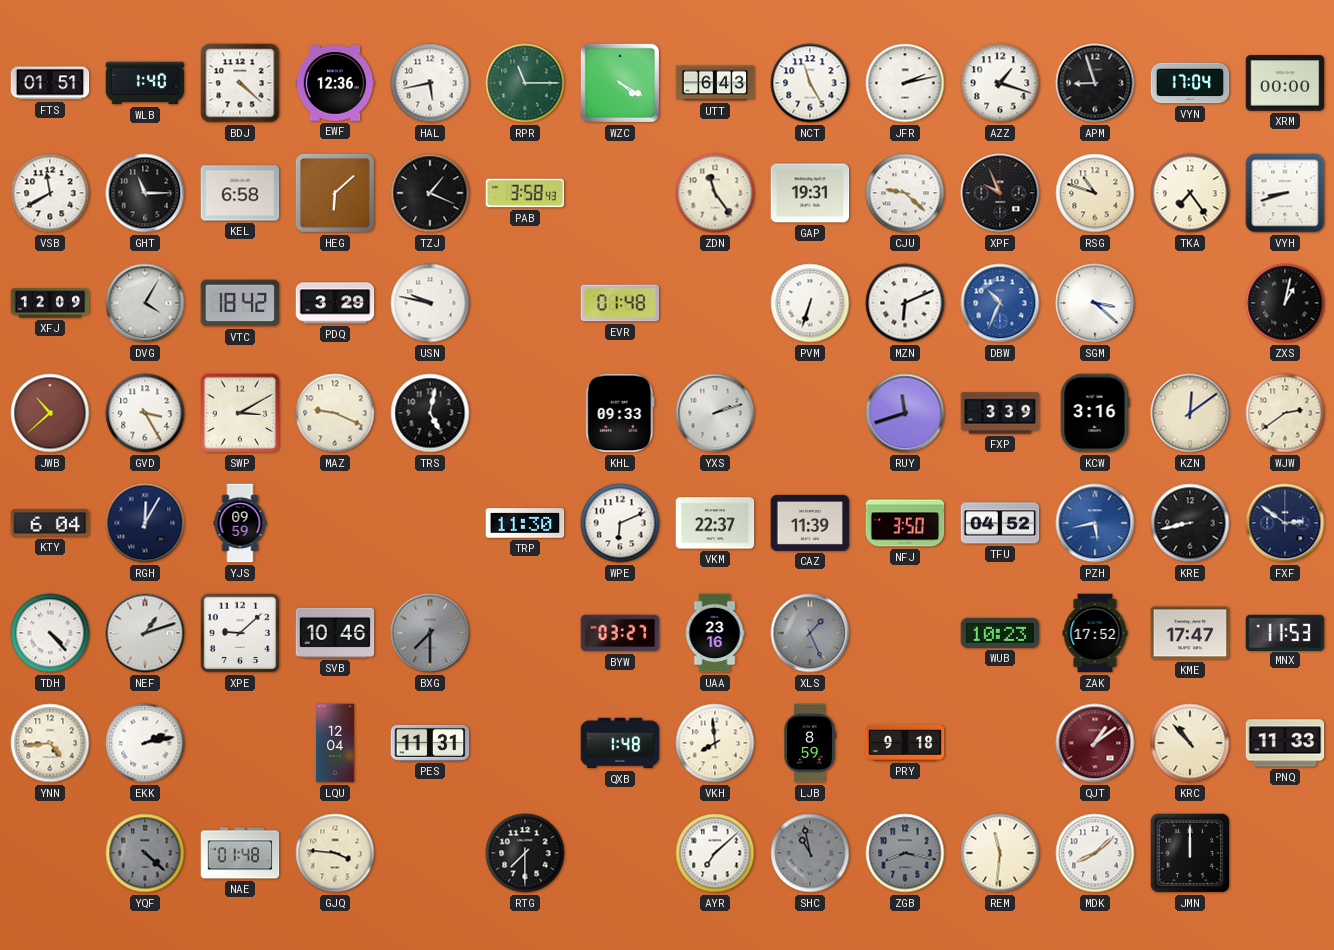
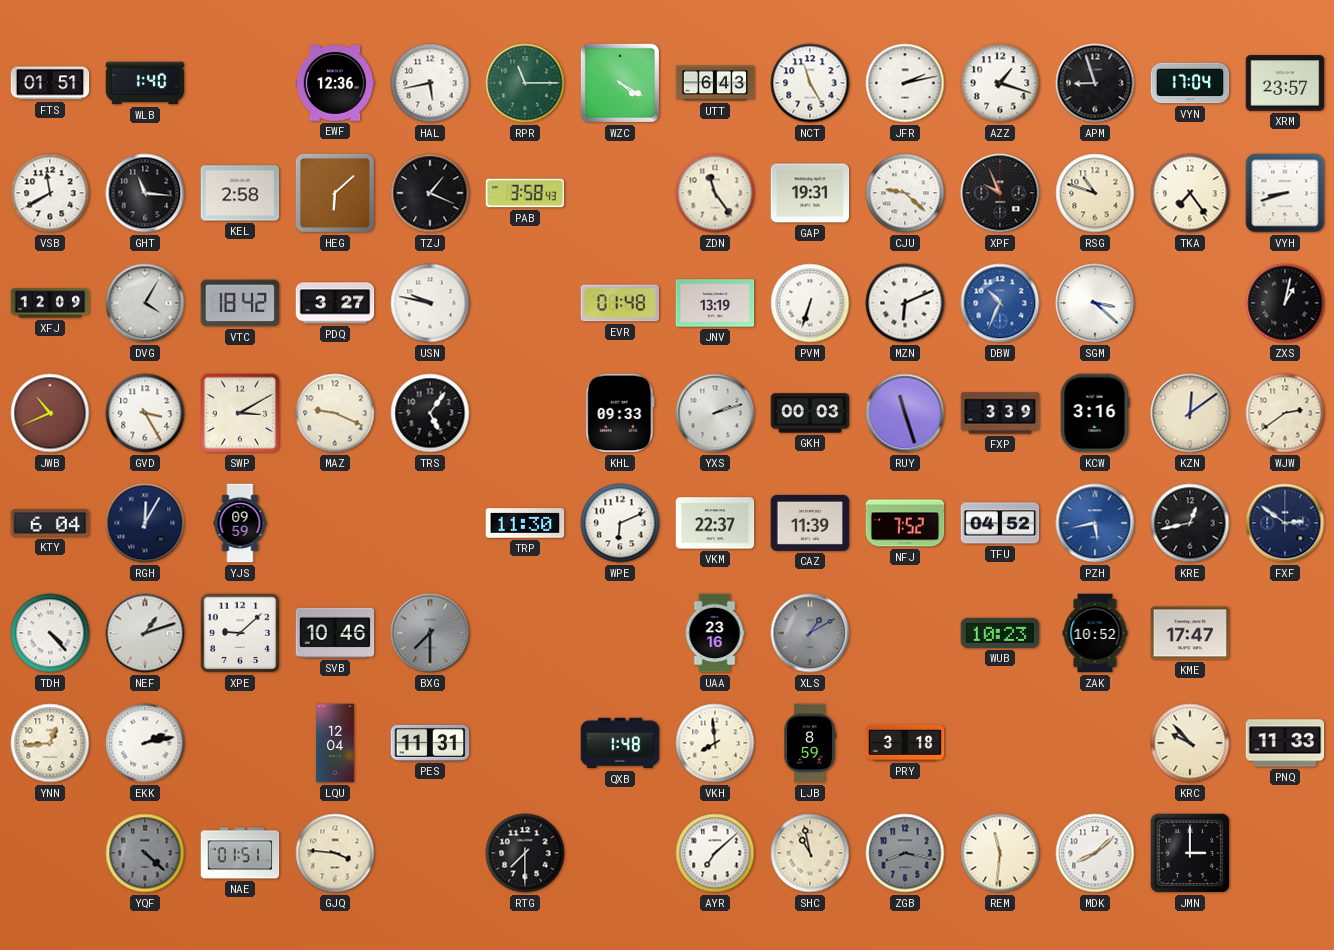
BDJ: 4:22 -> none (240, 83)
XRM: 00:00 -> 23:57 (1285, 83)
GHT: 11:15 -> 11:16 (145, 193)
KEL: 6:58 -> 2:58 (240, 193)
PDQ: 3:29 -> 3:27 (335, 303)
JNV: none -> 13:19 (715, 303)
JWB: 10:38 -> 10:41 (50, 413)
TRS: 5:02 -> 5:06 (430, 413)
GKH: none -> 00:03 (810, 413)
RUY: 11:42 -> 11:27 (905, 413)
NFJ: 3:50 -> 7:52 (905, 523)
KRE: 8:43 -> 12:43 (1190, 523)
BYW: 03:27 -> none (620, 633)
XLS: 1:26 -> 1:10 (810, 633)
ZAK: 17:52 -> 10:52 (1095, 633)
MNX: 11:53 -> none (1285, 632)
YNN: 4:44 -> 12:44 (50, 743)
PRY: 9:18 -> 3:18 (905, 743)
QJT: 1:09 -> none (1095, 743)
KRC: 10:53 -> 9:53 (1190, 743)
NAE: 01:48 -> 01:51 (240, 853)
SHC dial: grey -> cream (810, 853)
JMN: 12:00 -> 3:00 (1190, 853)
